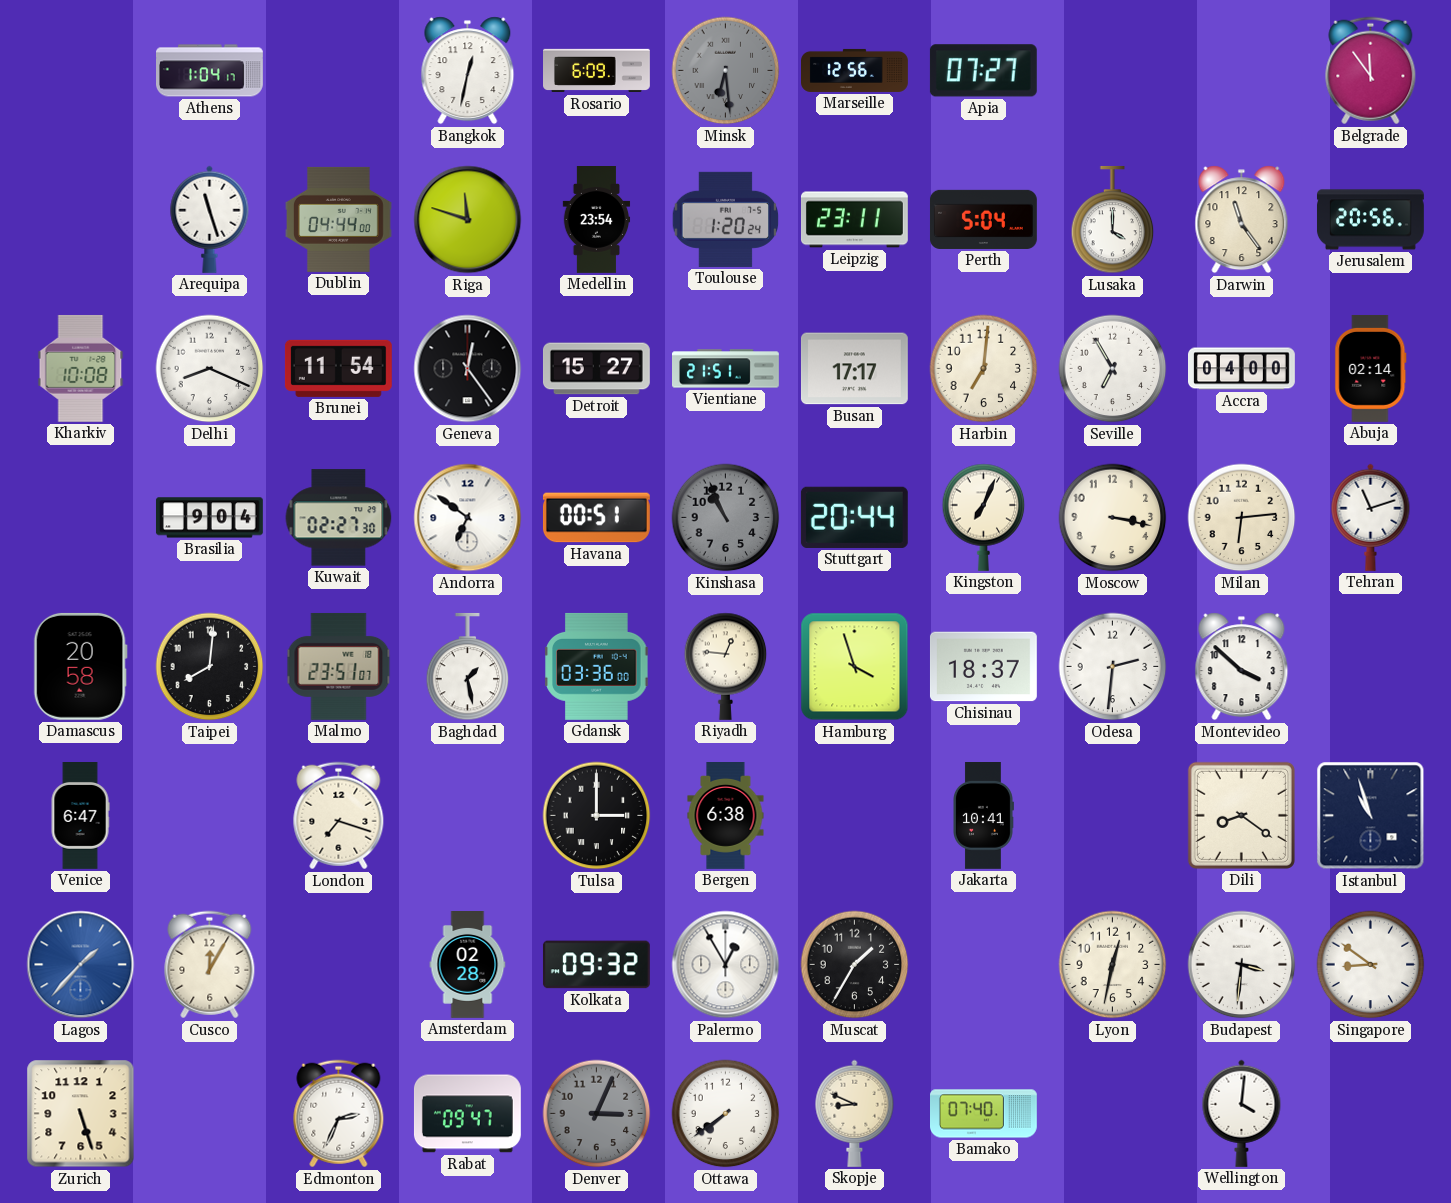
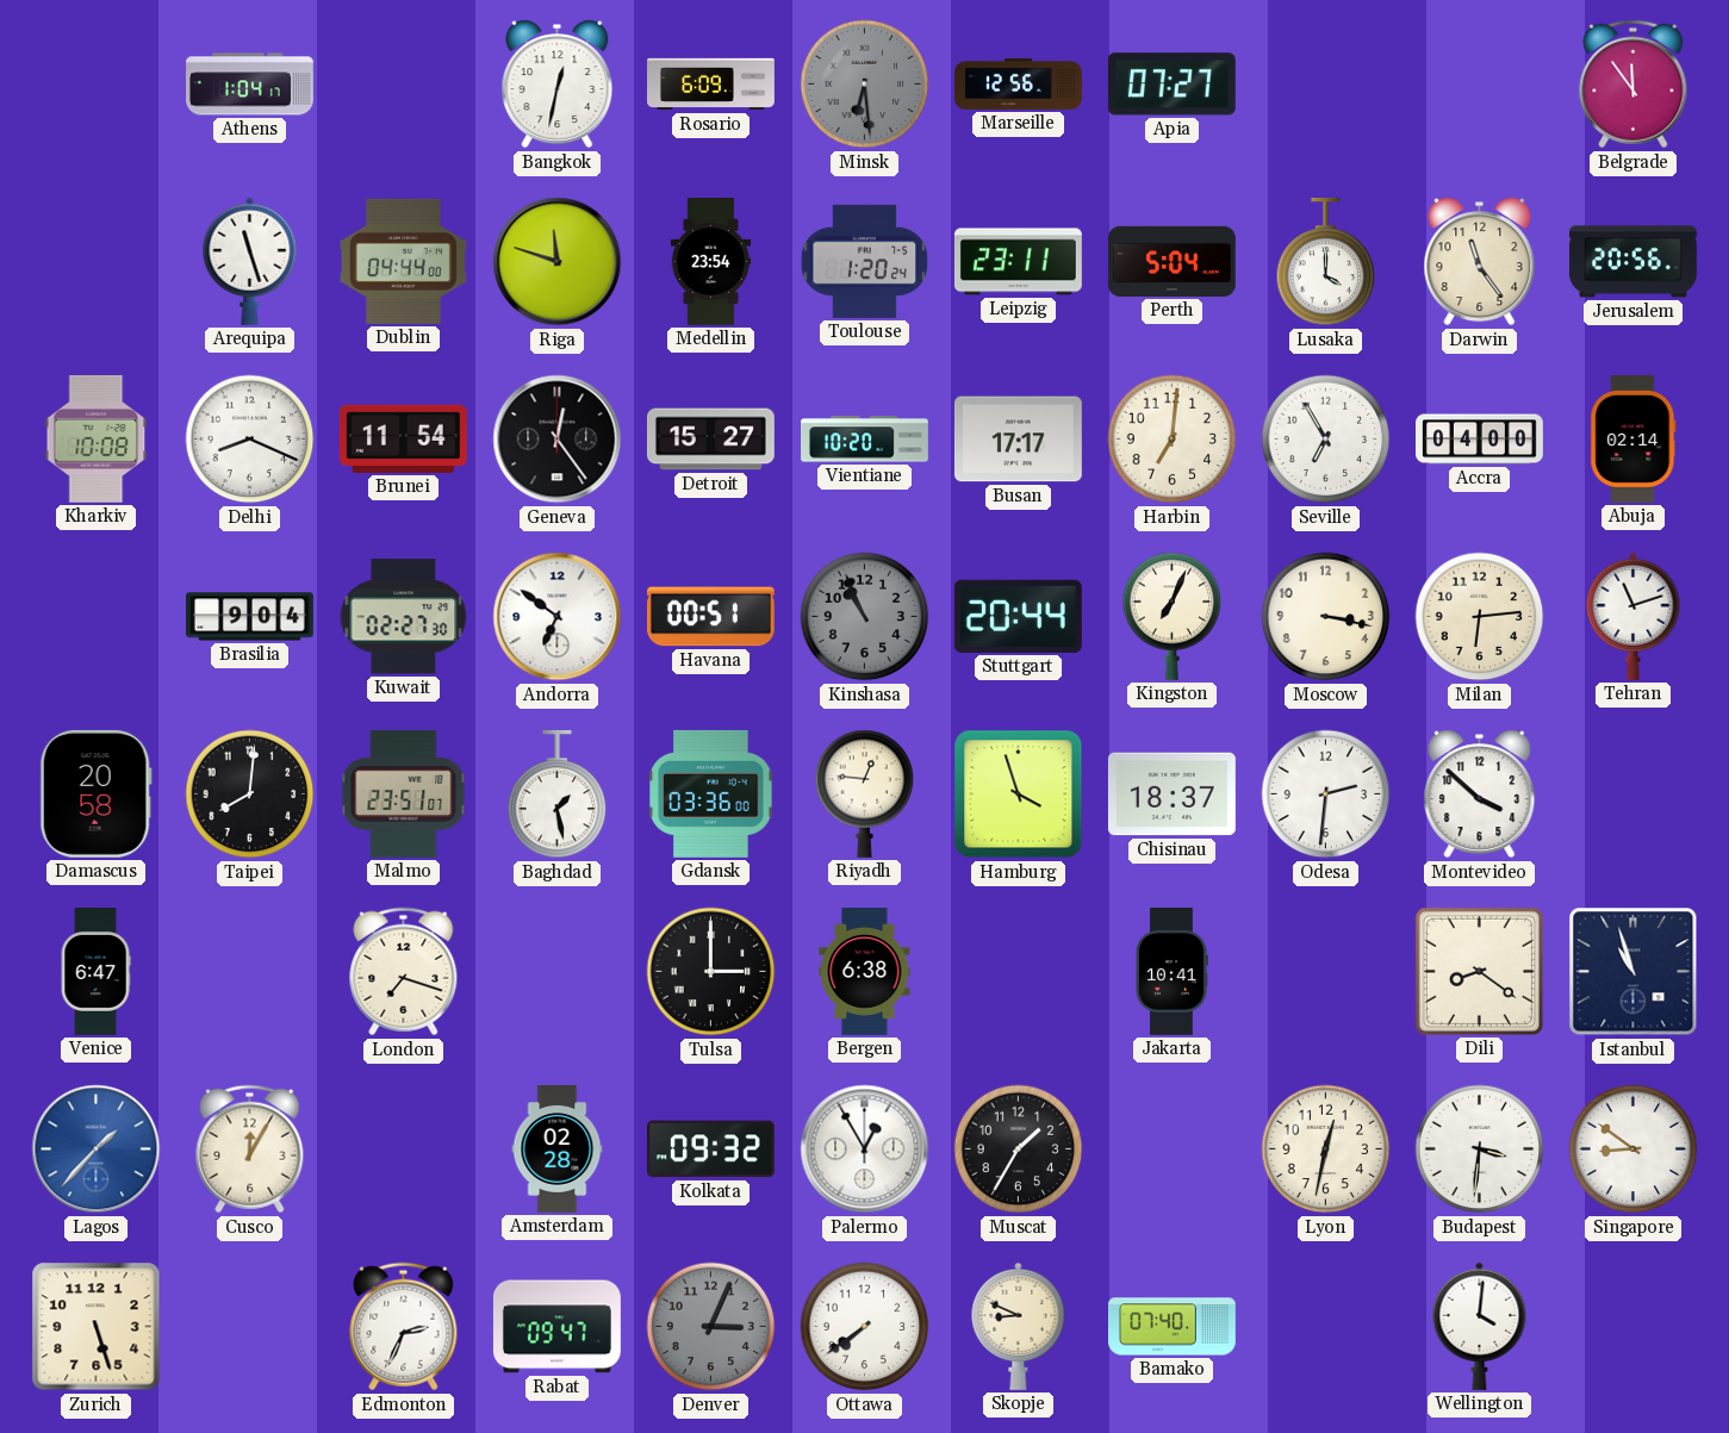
Vientiane: 21:51 -> 10:20 (865, 440)
